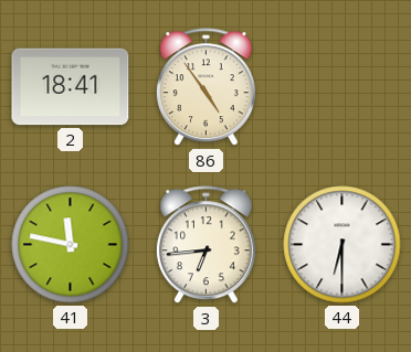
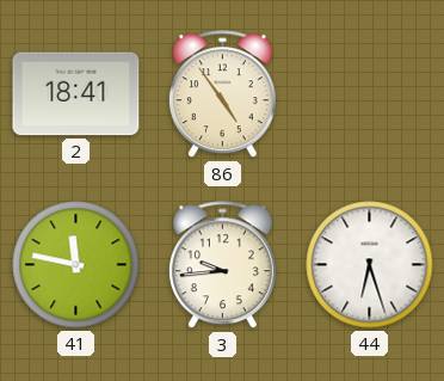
3: 6:44 -> 9:44 (222, 265)
44: 6:30 -> 6:27 (370, 265)
